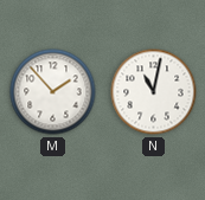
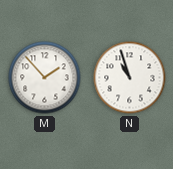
N: 11:02 -> 10:57 (130, 78)
